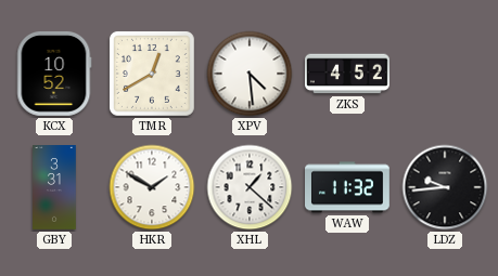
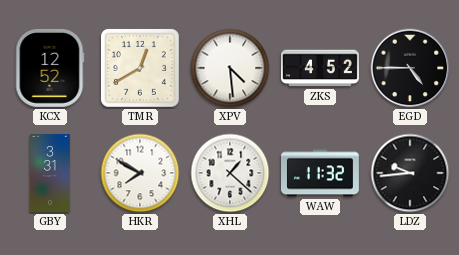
KCX: 10:52 -> 12:52 (50, 68)
EGD: none -> 4:45 (410, 68)
HKR: 1:50 -> 7:50 (140, 173)
